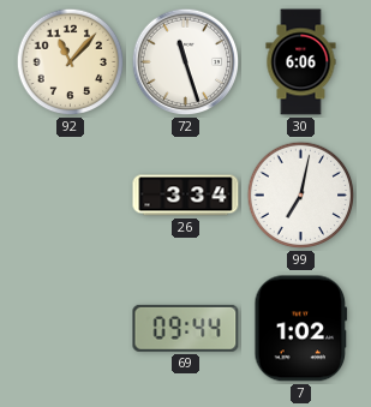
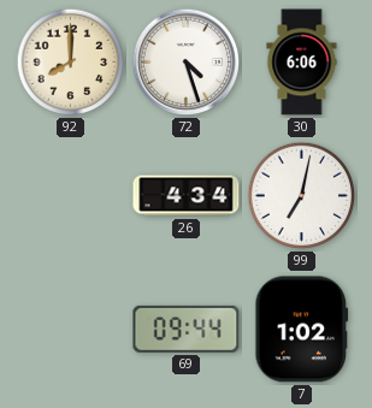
92: 11:07 -> 8:00 (71, 63)
72: 11:27 -> 4:27 (187, 63)
26: 3:34 -> 4:34 (187, 196)
